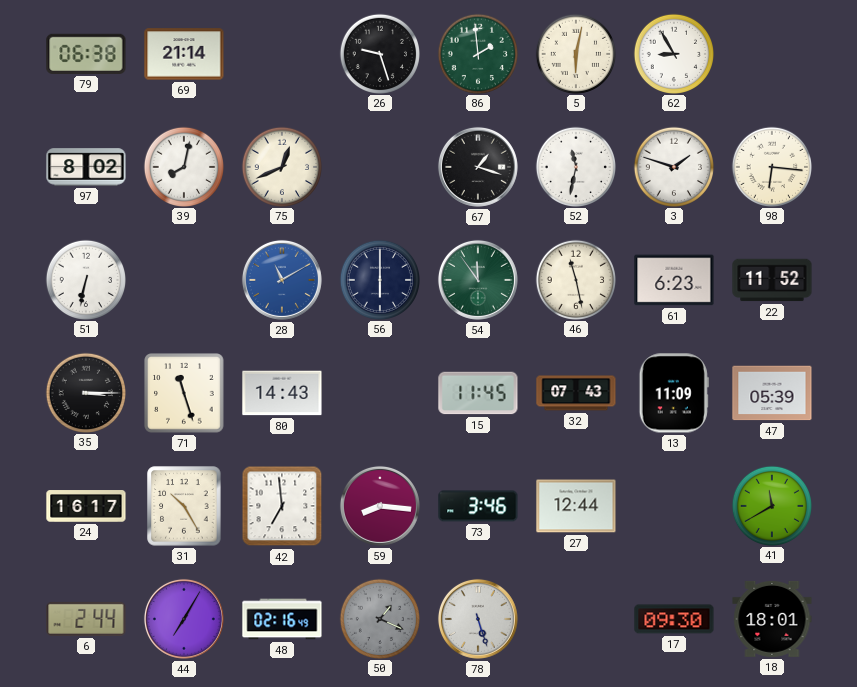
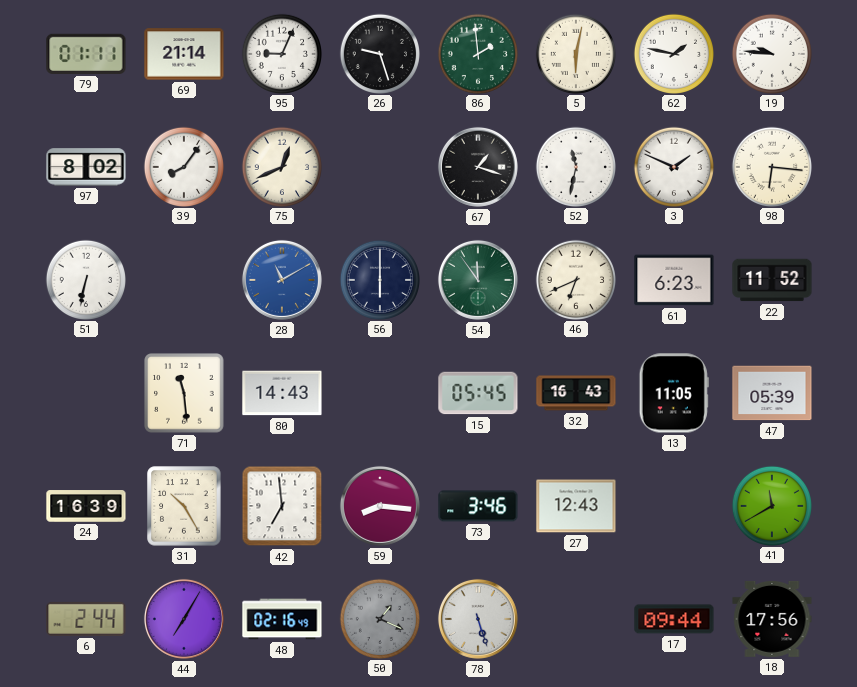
79: 06:38 -> 01:11 (86, 54)
95: none -> 9:04 (281, 53)
62: 8:55 -> 1:47 (673, 53)
19: none -> 9:46 (771, 53)
39: 8:02 -> 8:06 (183, 166)
3: 1:48 -> 1:49 (673, 166)
46: 11:28 -> 6:41 (575, 279)
35: 3:15 -> none (85, 392)
71: 11:27 -> 11:29 (184, 393)
15: 11:45 -> 05:45 (478, 393)
32: 07:43 -> 16:43 (576, 393)
13: 11:09 -> 11:05 (674, 393)
24: 16:17 -> 16:39 (86, 506)
27: 12:44 -> 12:43 (576, 506)
17: 09:30 -> 09:44 (674, 619)
18: 18:01 -> 17:56 (772, 619)
